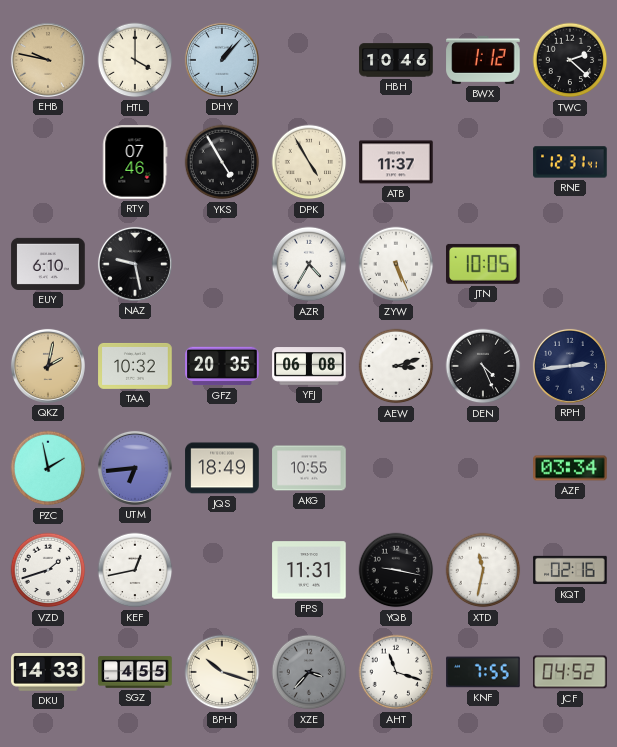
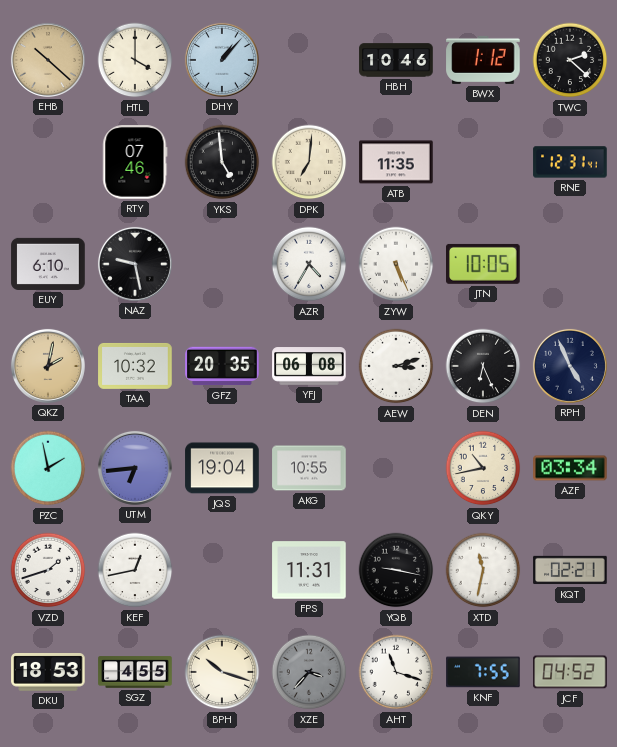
EHB: 9:47 -> 10:22 (48, 60)
YKS: 4:55 -> 4:59 (222, 162)
DPK: 4:55 -> 7:01 (309, 162)
ATB: 11:37 -> 11:35 (396, 162)
DEN: 4:26 -> 6:26 (483, 366)
RPH: 2:44 -> 4:56 (570, 366)
JQS: 18:49 -> 19:04 (222, 468)
QKY: none -> 10:43 (483, 468)
KQT: 02:16 -> 02:21 (570, 570)
DKU: 14:33 -> 18:53 (48, 673)
